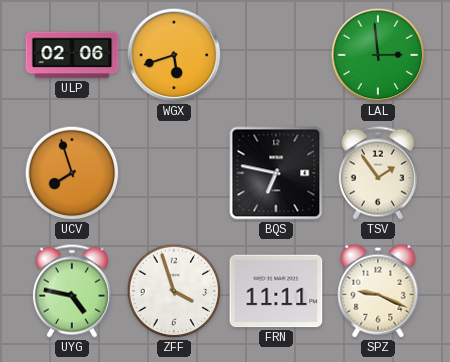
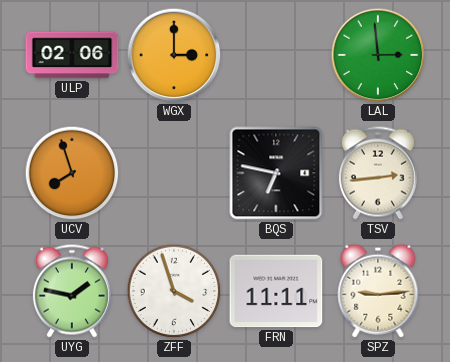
WGX: 5:42 -> 3:00 (174, 55)
TSV: 1:54 -> 2:44 (378, 173)
UYG: 4:47 -> 1:47 (72, 291)
SPZ: 9:19 -> 9:14 (378, 291)
